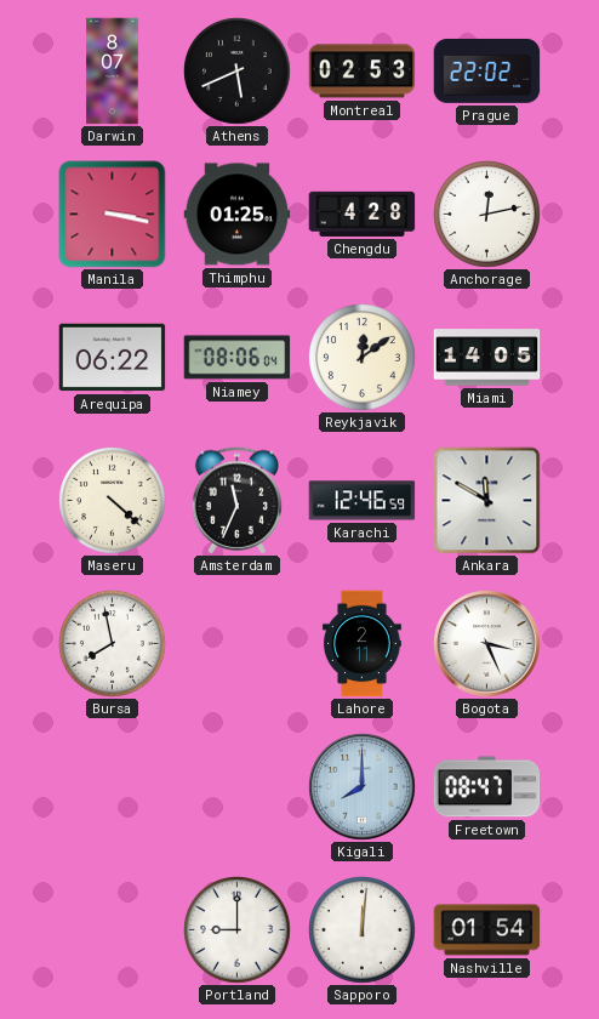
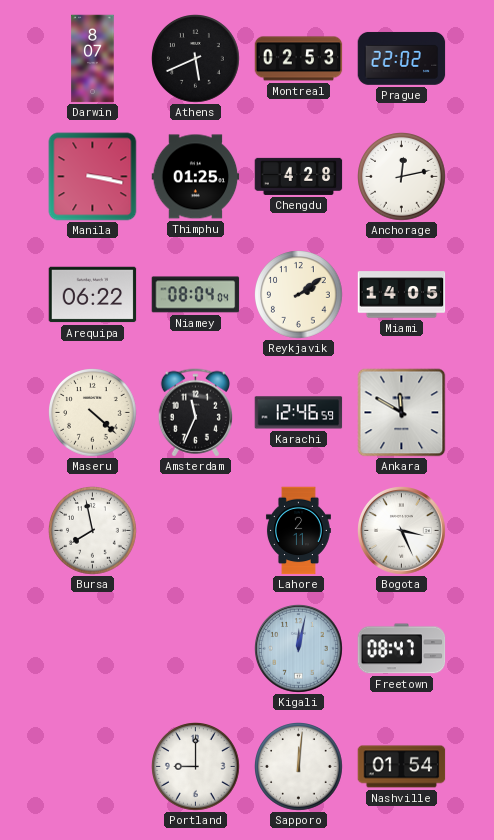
Niamey: 08:06 -> 08:04 (196, 295)
Reykjavik: 12:09 -> 2:09 (299, 295)
Kigali: 8:00 -> 12:02 (299, 649)
